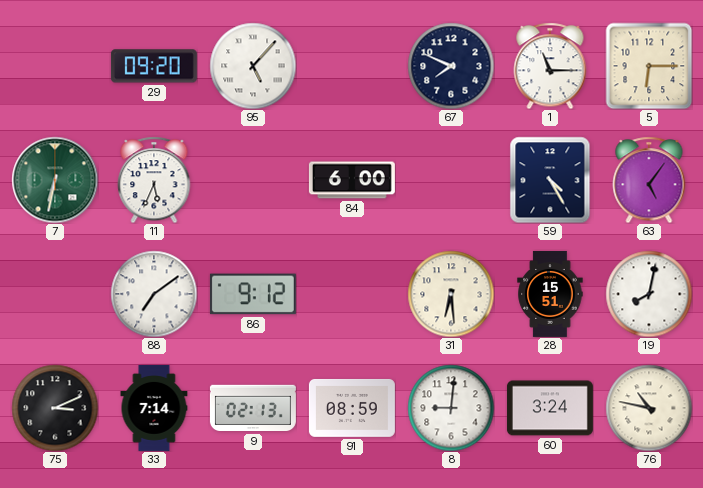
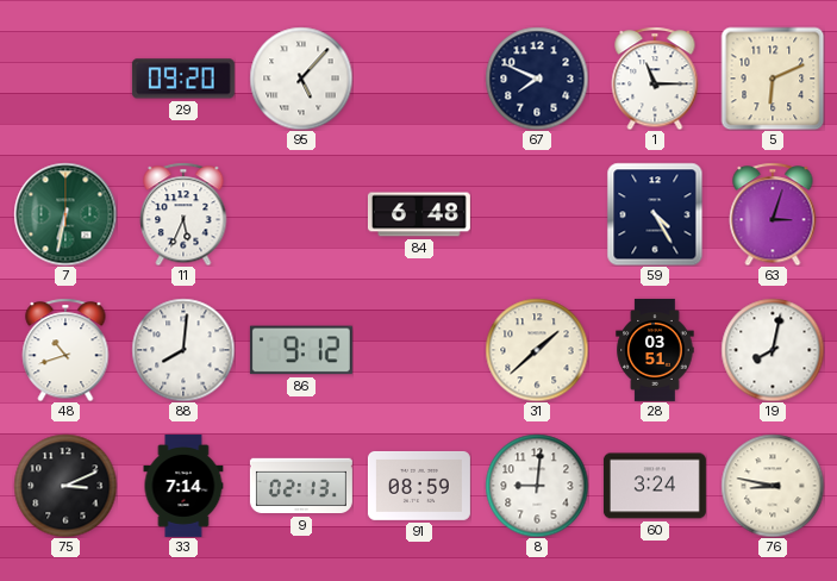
5: 6:15 -> 6:11 (773, 79)
84: 6:00 -> 6:48 (419, 214)
63: 5:06 -> 3:03 (773, 214)
48: none -> 10:42 (65, 350)
88: 7:09 -> 8:01 (183, 350)
31: 6:29 -> 1:38 (537, 350)
28: 15:51 -> 03:51 (655, 350)
76: 10:47 -> 8:47 (773, 486)
